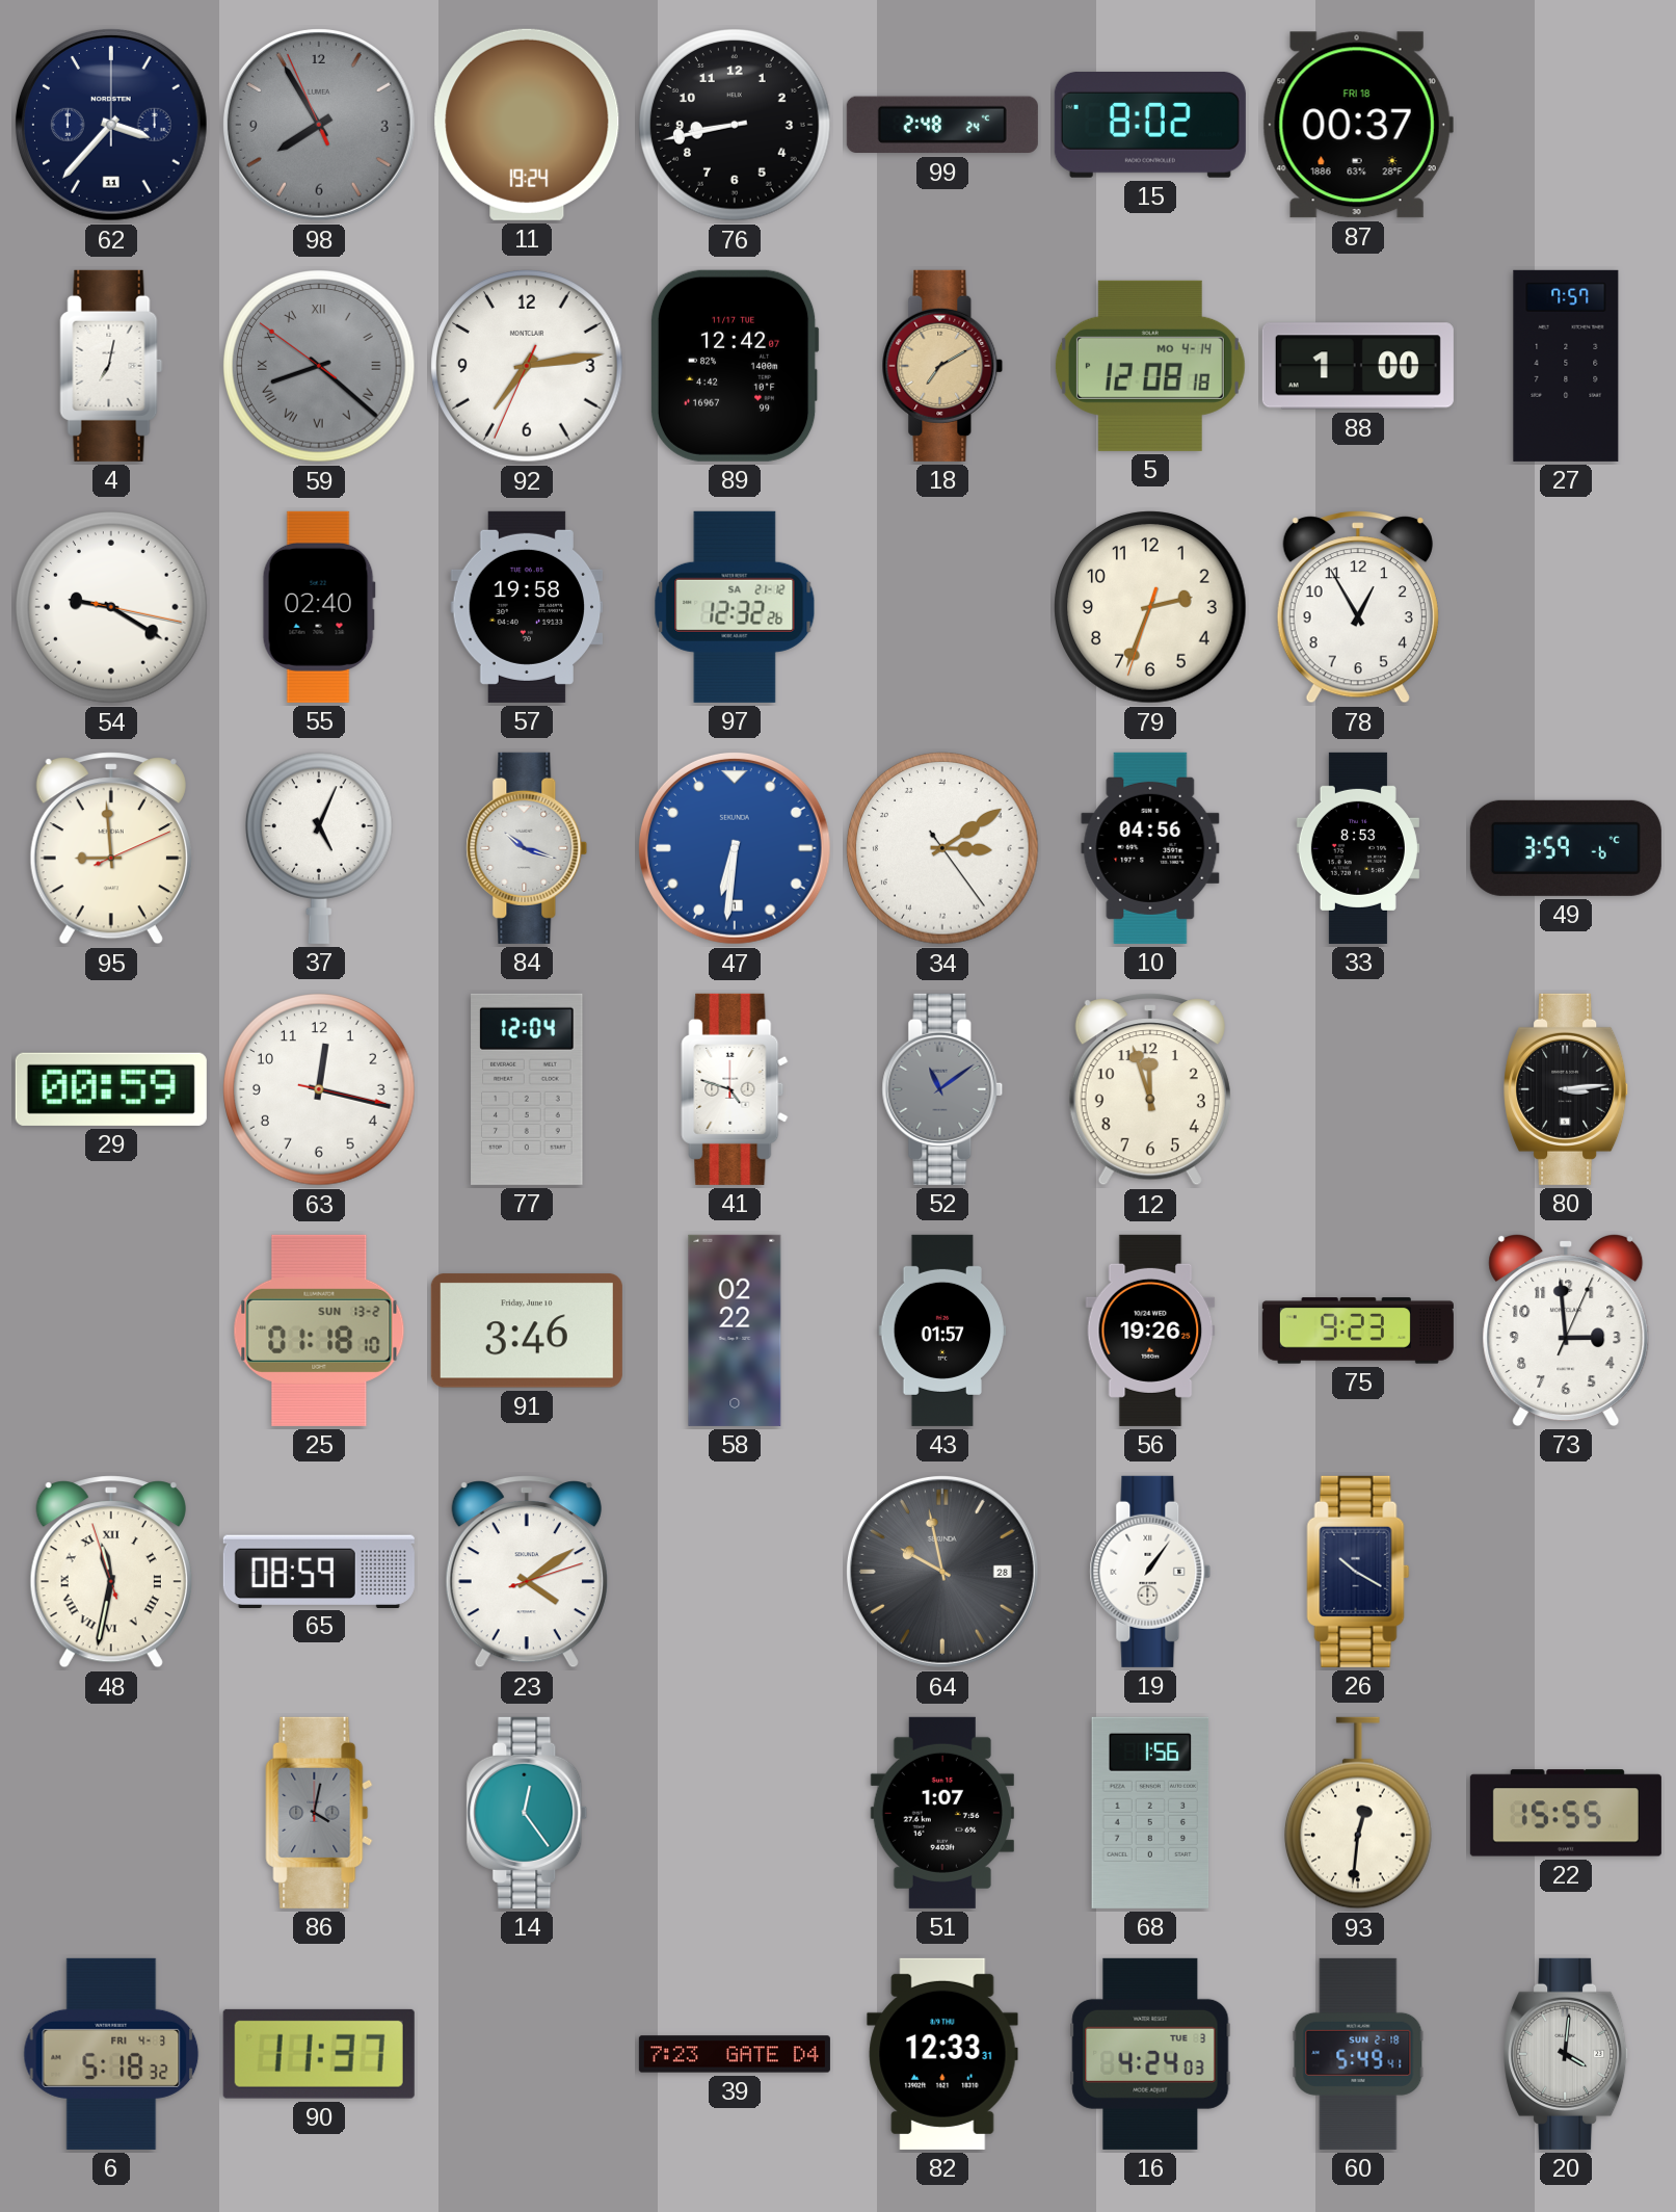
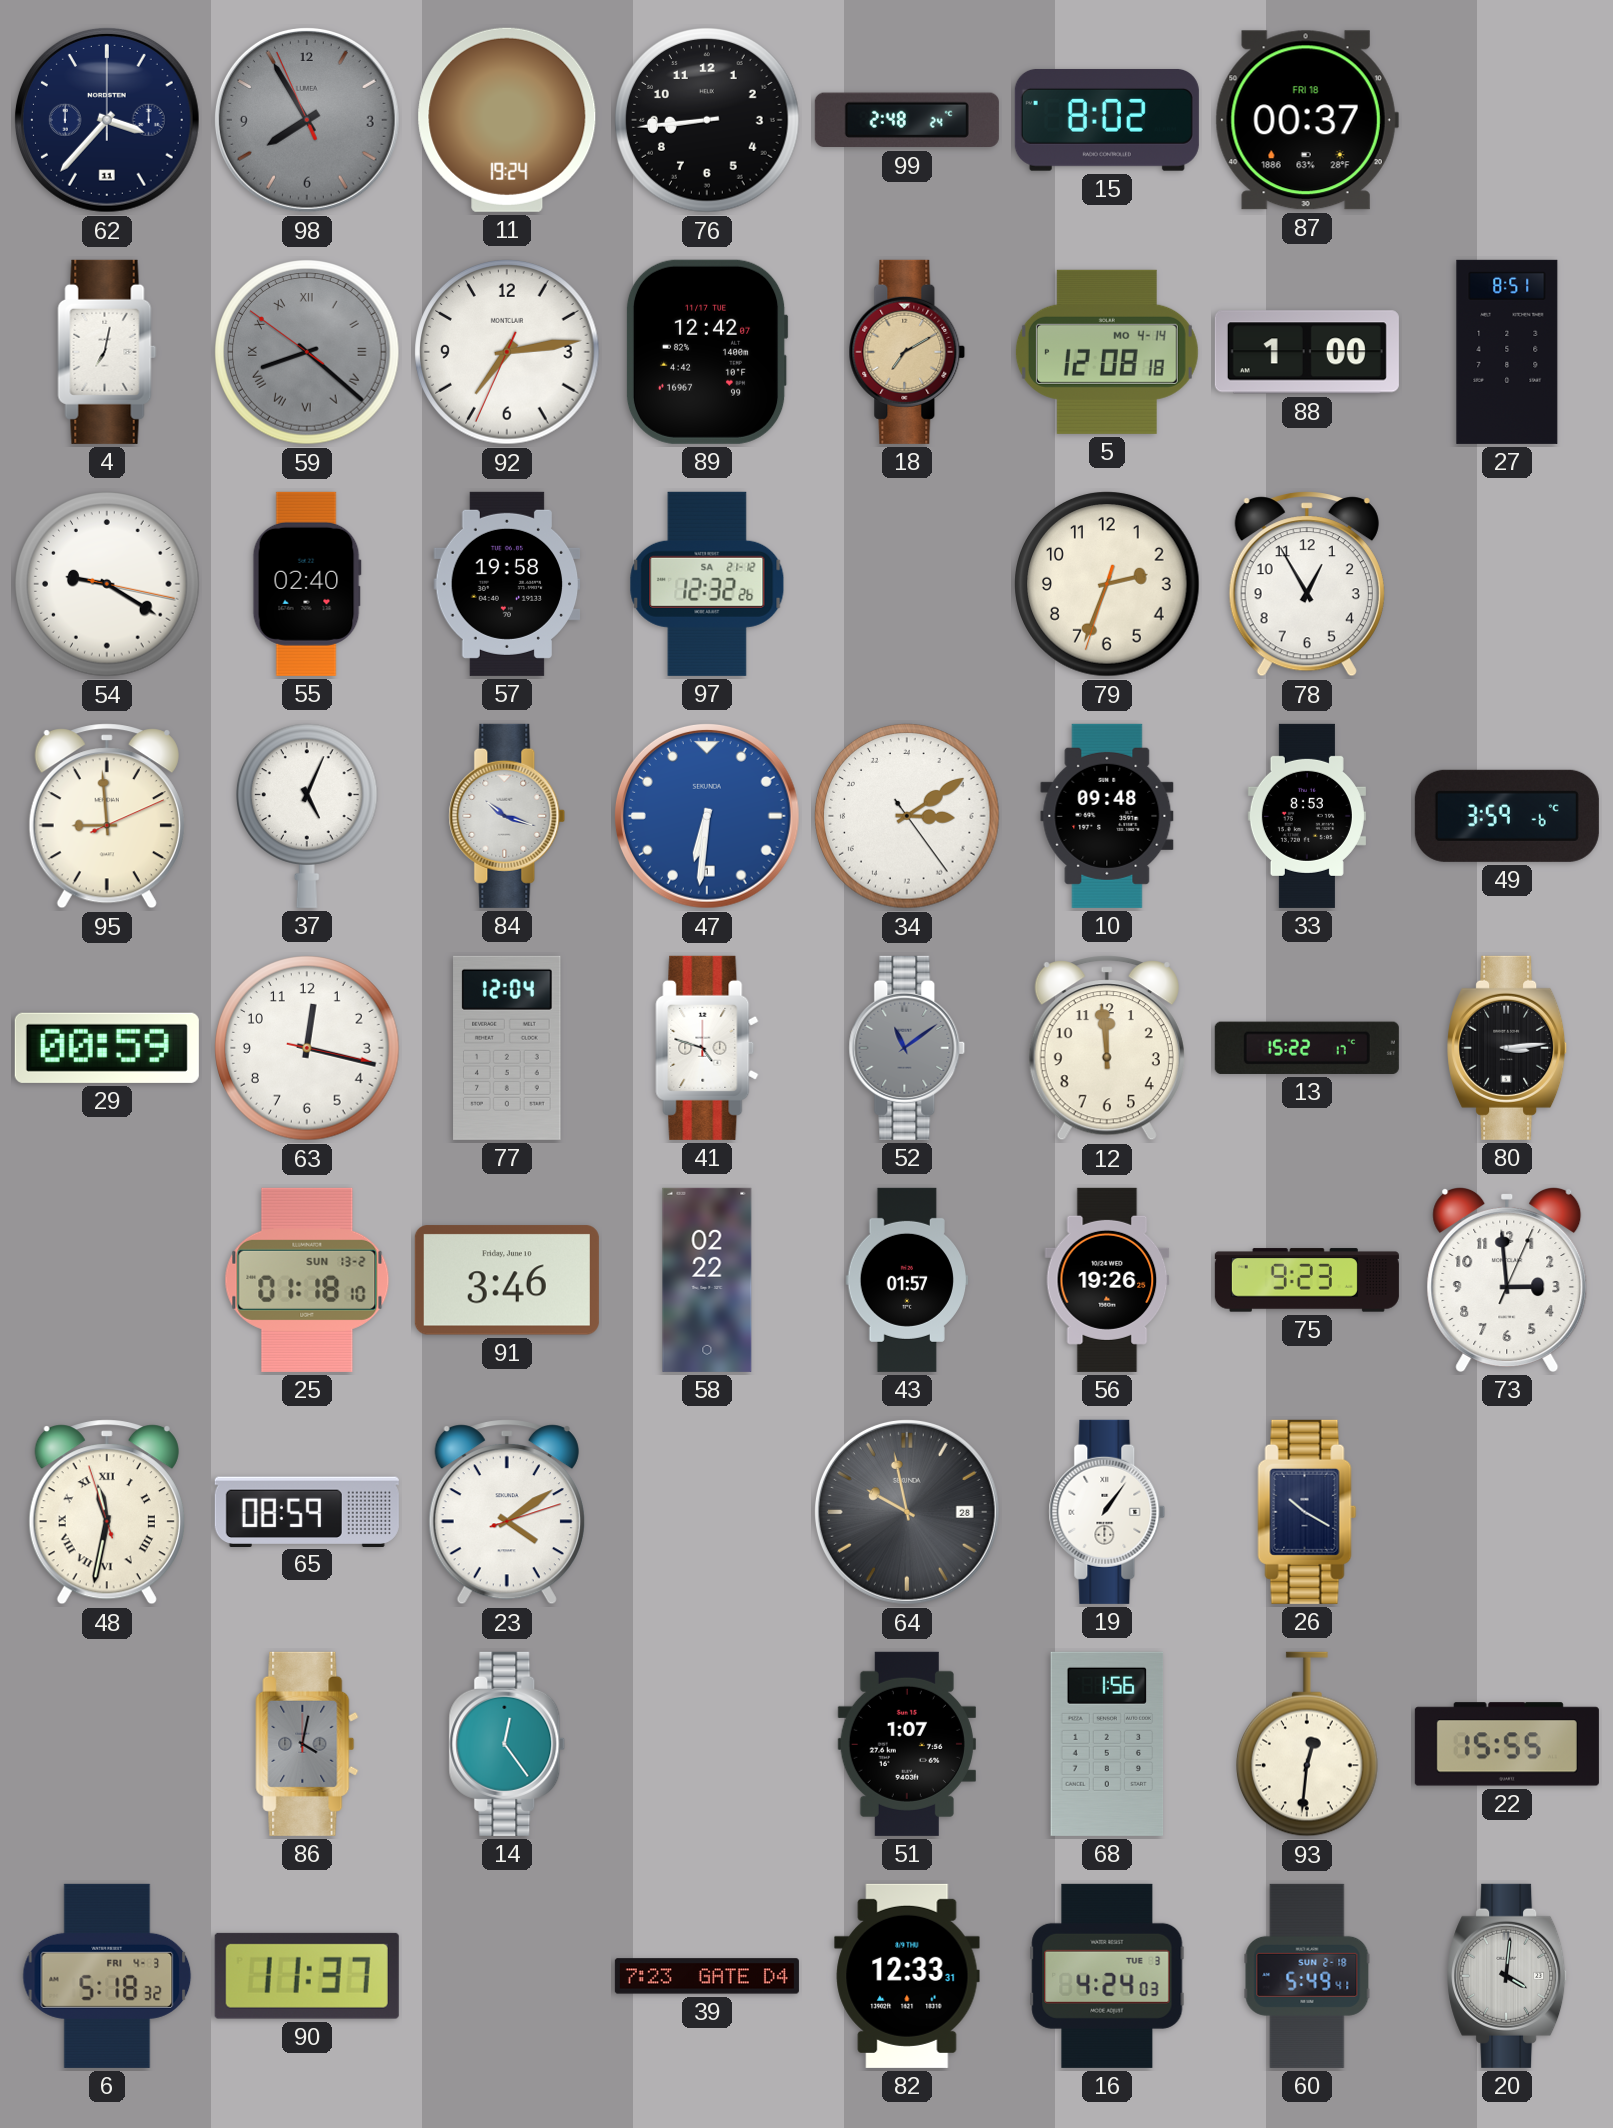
76: 8:43 -> 8:44 (707, 120)
27: 7:57 -> 8:51 (1507, 352)
10: 04:56 -> 09:48 (1107, 816)
12: 11:57 -> 11:59 (1107, 1048)
13: none -> 15:22 (1307, 1048)
